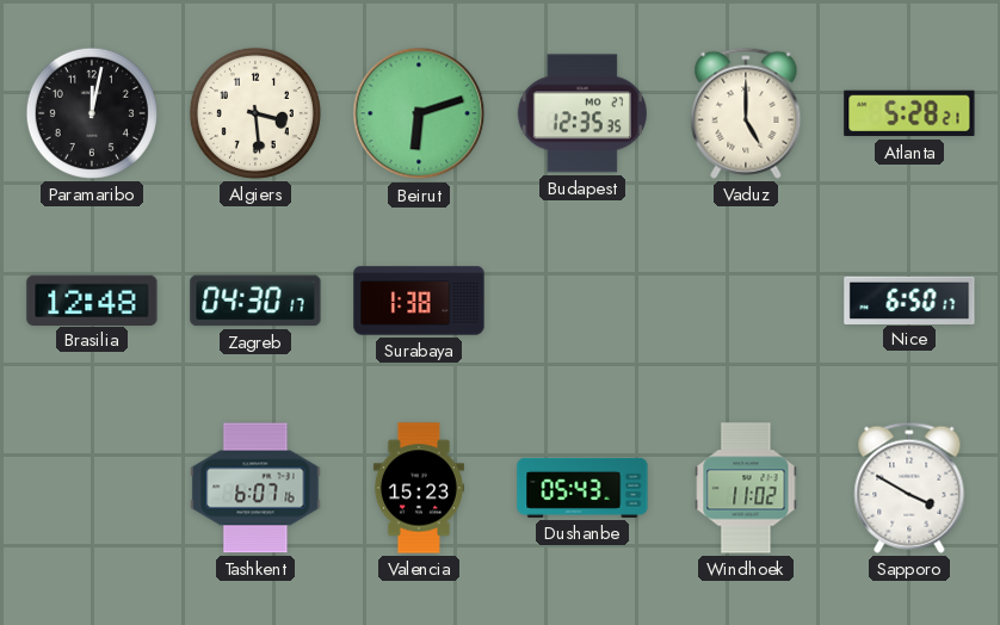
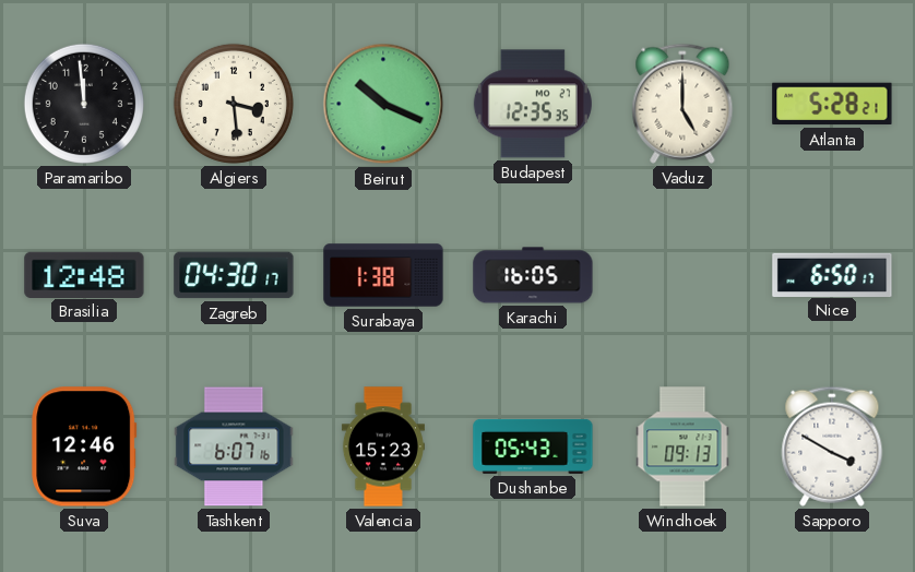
Paramaribo: 12:02 -> 11:59 (84, 104)
Beirut: 6:12 -> 10:19 (383, 104)
Karachi: none -> 16:05 (533, 275)
Suva: none -> 12:46 (84, 446)
Windhoek: 11:02 -> 09:13 (682, 446)
